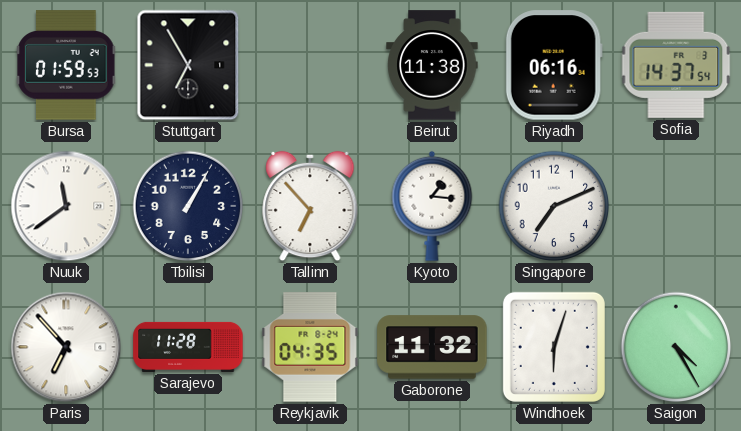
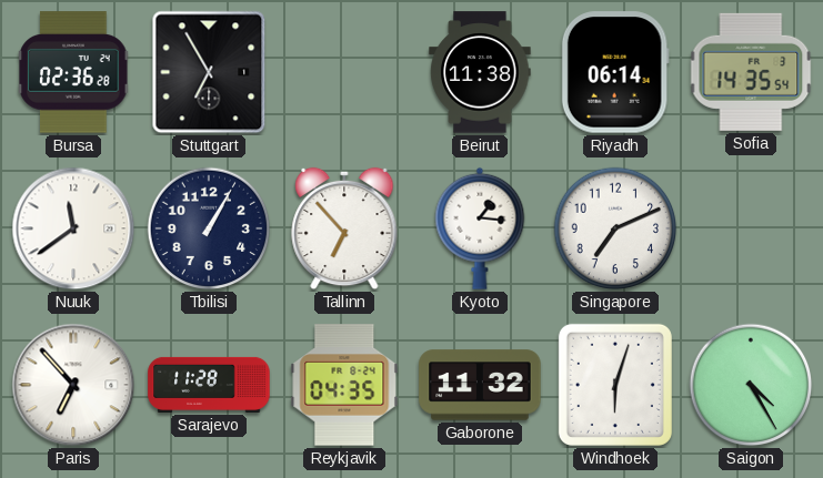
Bursa: 01:59 -> 02:36 (73, 72)
Riyadh: 06:16 -> 06:14 (615, 72)
Sofia: 14:37 -> 14:35 (751, 72)
